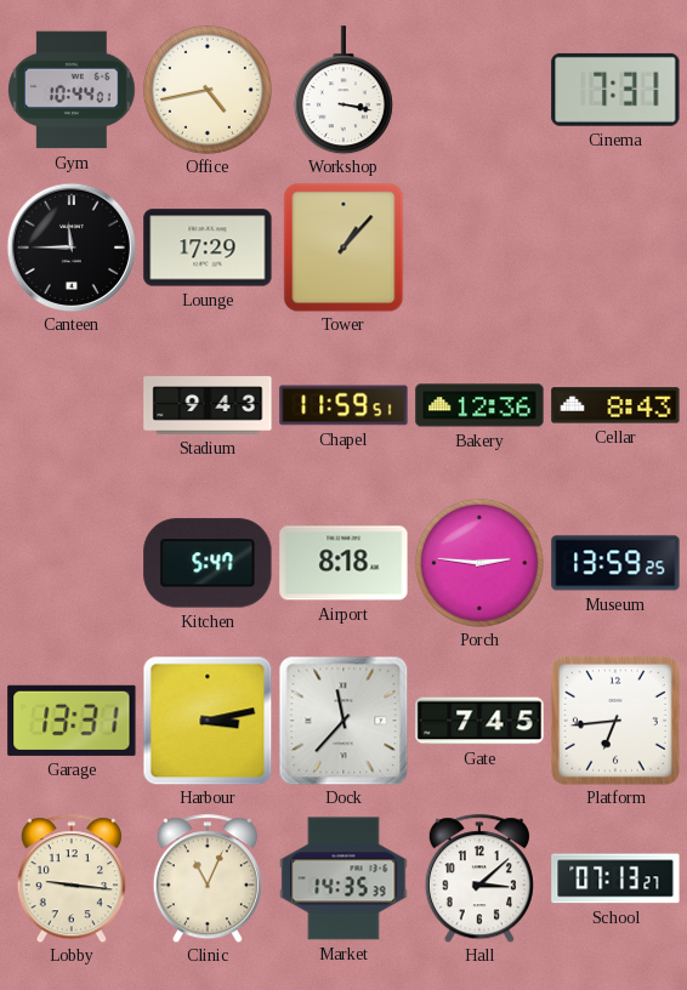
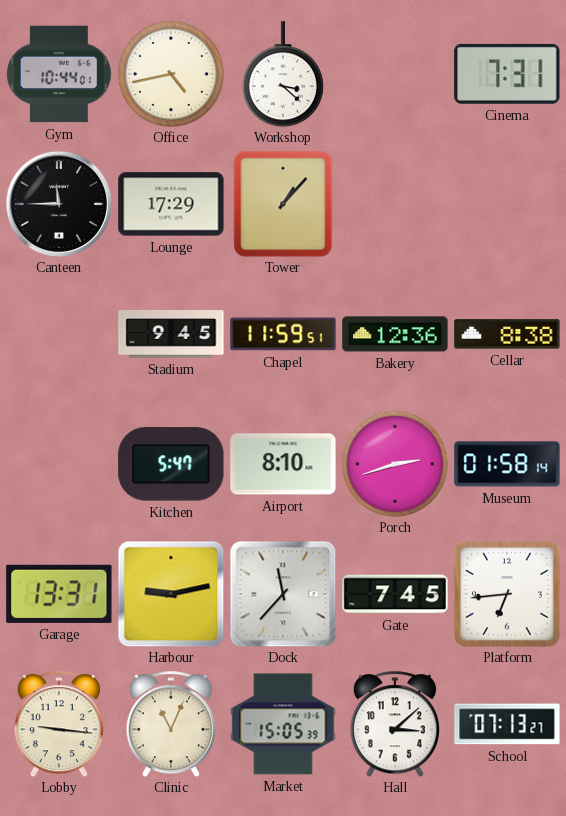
Workshop: 3:17 -> 3:22 (283, 74)
Stadium: 9:43 -> 9:45 (171, 334)
Cellar: 8:43 -> 8:38 (507, 334)
Airport: 8:18 -> 8:10 (283, 464)
Porch: 2:46 -> 2:42 (395, 464)
Museum: 13:59 -> 01:58 (507, 464)
Harbour: 3:13 -> 9:13 (171, 594)
Market: 14:35 -> 15:05 (283, 724)
